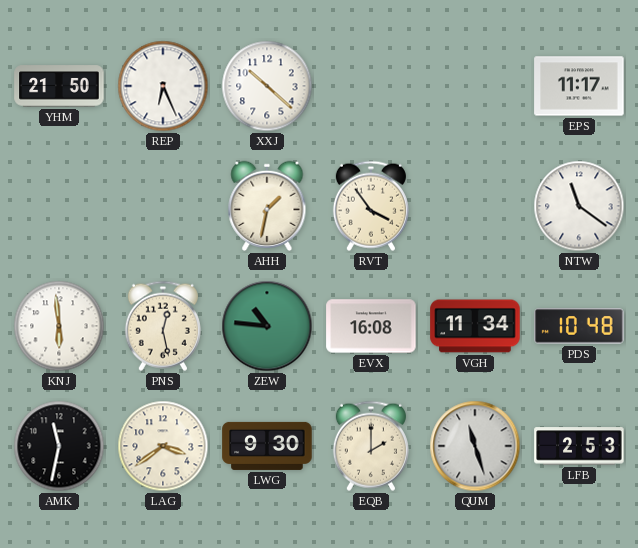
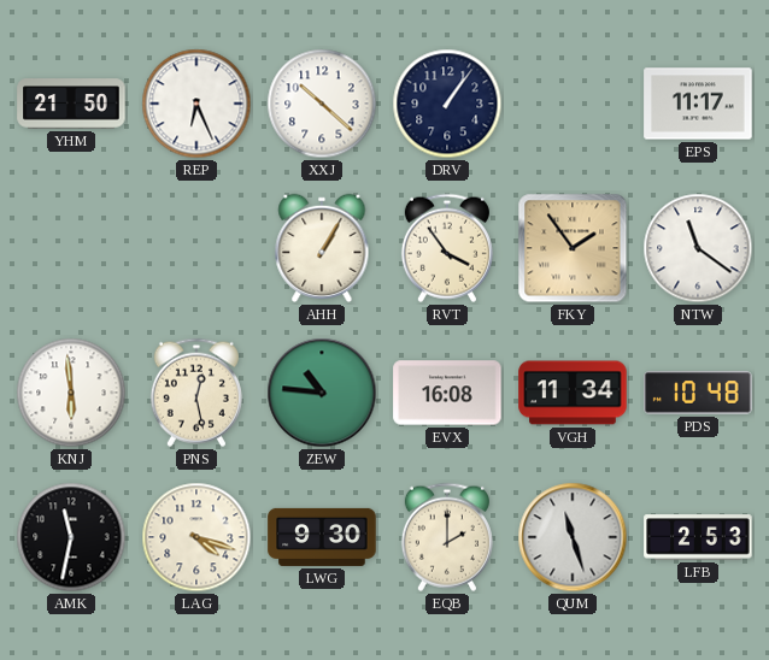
DRV: none -> 1:06 (447, 104)
AHH: 1:32 -> 1:05 (322, 248)
FKY: none -> 1:54 (573, 248)
LAG: 3:39 -> 4:18 (196, 537)
